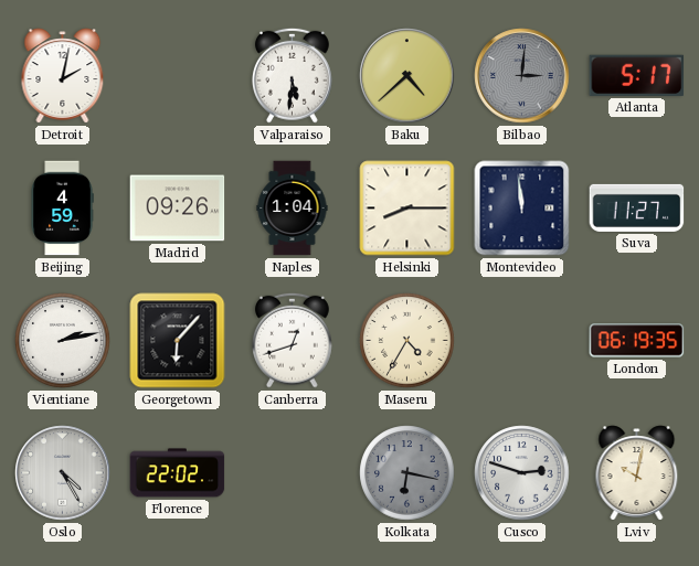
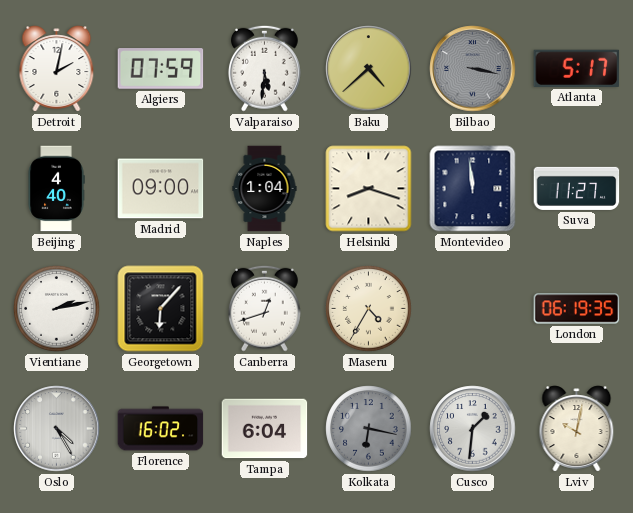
Algiers: none -> 07:59 (161, 69)
Bilbao: 3:01 -> 3:17 (473, 69)
Beijing: 4:59 -> 4:40 (56, 189)
Madrid: 09:26 -> 09:00 (161, 189)
Helsinki: 8:15 -> 8:18 (369, 189)
Florence: 22:02 -> 16:02 (161, 429)
Tampa: none -> 6:04 (265, 429)
Cusco: 2:48 -> 1:31 (473, 429)
